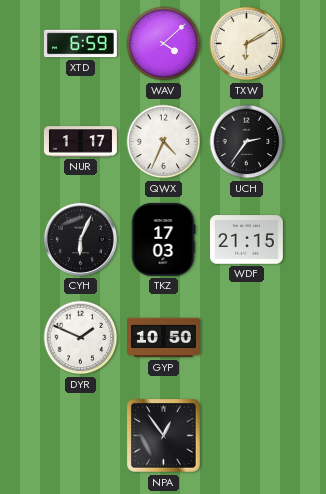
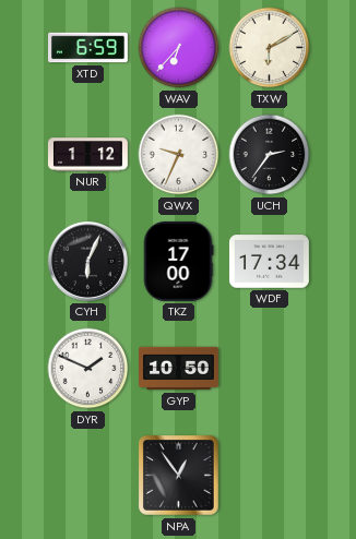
WAV: 4:08 -> 6:37 (179, 48)
NUR: 1:17 -> 1:12 (87, 155)
QWX: 4:34 -> 9:34 (179, 155)
TKZ: 17:03 -> 17:00 (178, 261)
WDF: 21:15 -> 17:34 (269, 262)
